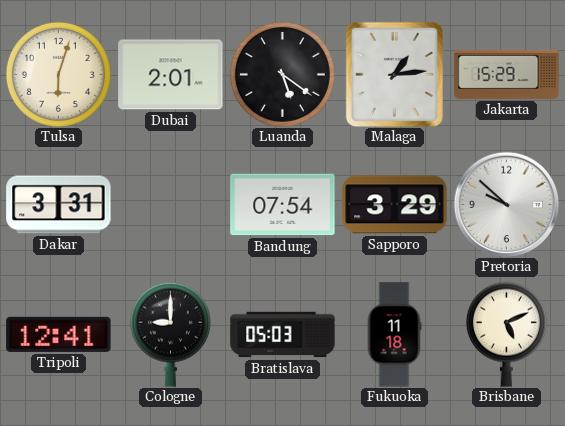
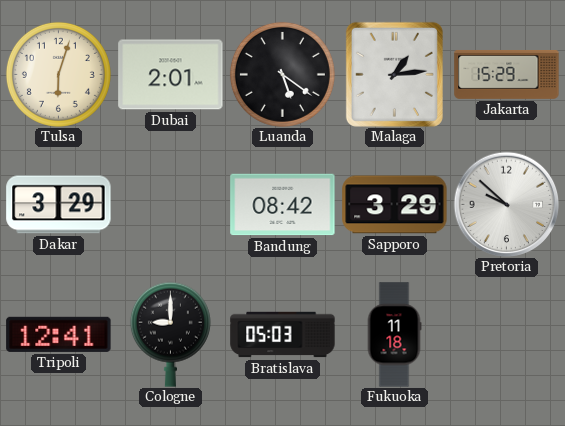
Dakar: 3:31 -> 3:29 (59, 205)
Bandung: 07:54 -> 08:42 (283, 205)
Brisbane: 5:11 -> none (506, 334)
